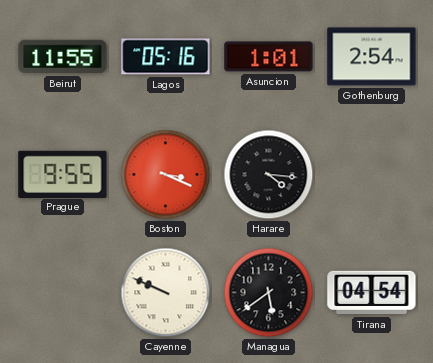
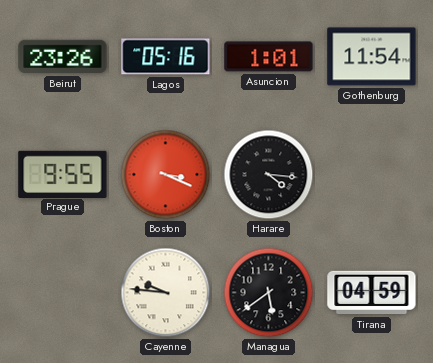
Beirut: 11:55 -> 23:26 (63, 57)
Gothenburg: 2:54 -> 11:54 (372, 57)
Cayenne: 9:49 -> 9:46 (166, 293)
Tirana: 04:54 -> 04:59 (372, 293)
